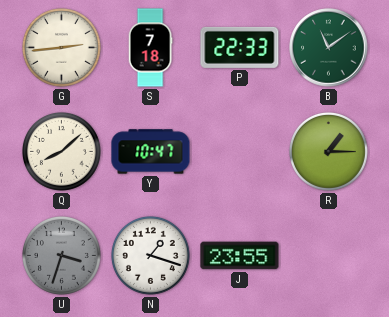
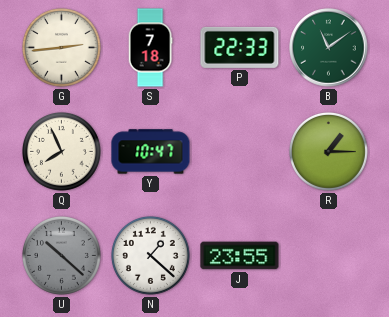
Q: 8:08 -> 7:56 (61, 151)
U: 3:33 -> 10:22 (61, 255)
N: 1:18 -> 1:22 (150, 255)
